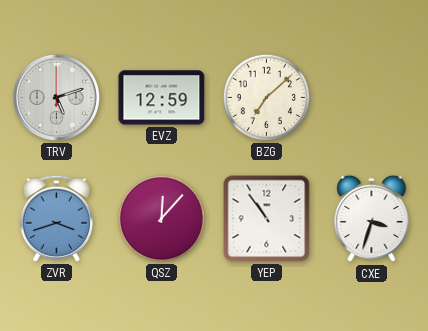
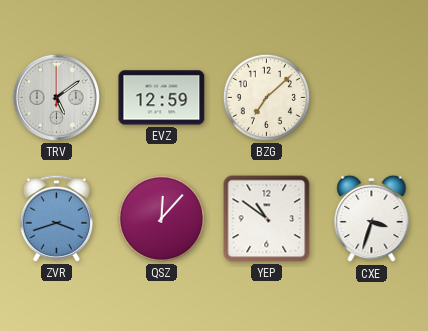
TRV: 5:12 -> 5:09 (56, 97)
YEP: 10:54 -> 10:51 (267, 219)
